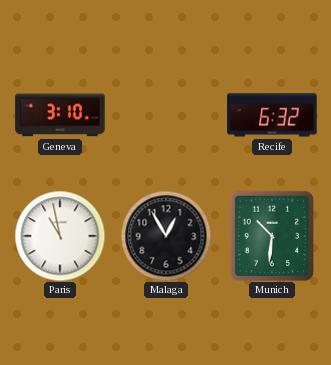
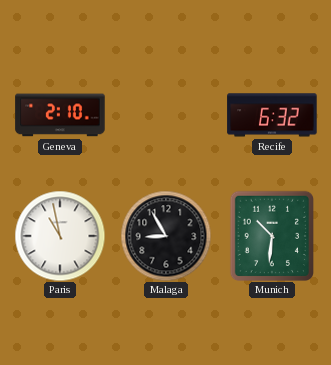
Geneva: 3:10 -> 2:10 (60, 115)
Malaga: 12:55 -> 8:55 (166, 236)
